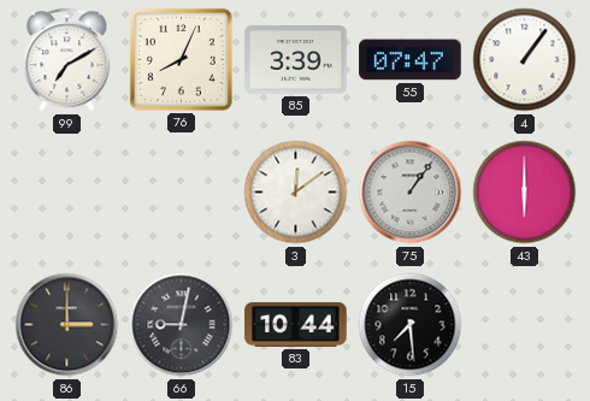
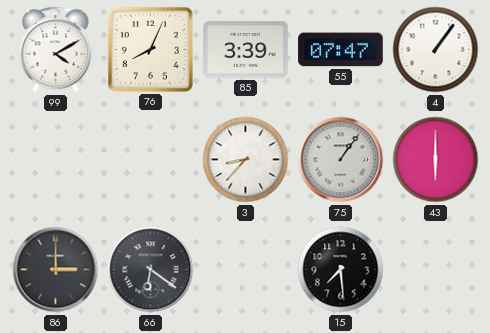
99: 7:10 -> 4:10 (56, 50)
3: 12:09 -> 8:37 (246, 160)
66: 9:02 -> 6:21 (151, 270)
83: 10:44 -> none (296, 324)
